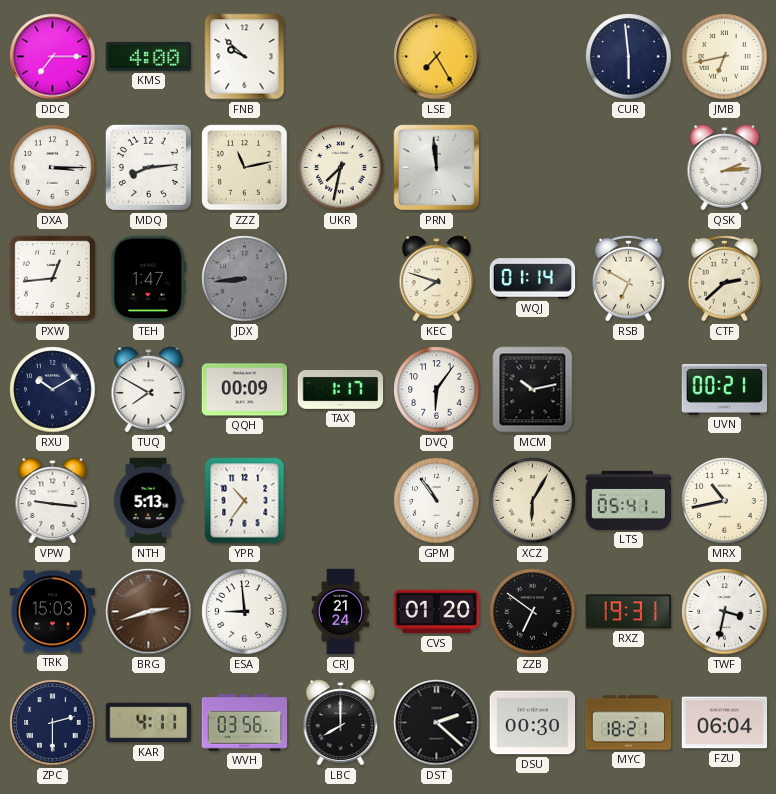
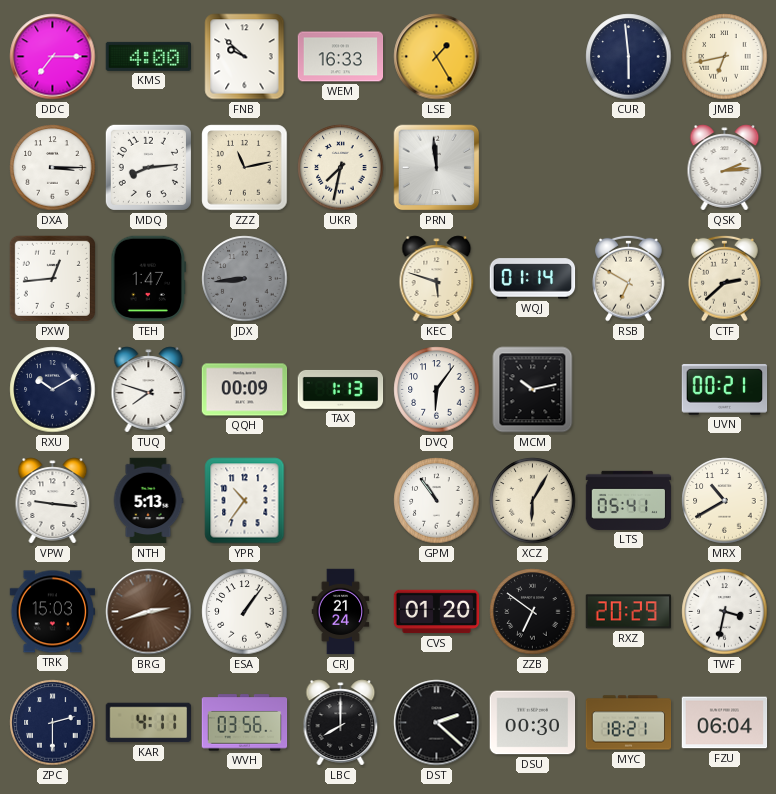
WEM: none -> 16:33 (341, 57)
LSE: 7:25 -> 1:25 (437, 57)
KEC: 7:48 -> 5:48 (437, 279)
TUQ: 7:50 -> 7:48 (149, 390)
TAX: 1:17 -> 1:13 (341, 389)
MRX: 10:43 -> 10:40 (725, 501)
ESA: 8:59 -> 1:06 (245, 612)
RXZ: 19:31 -> 20:29 (629, 612)
